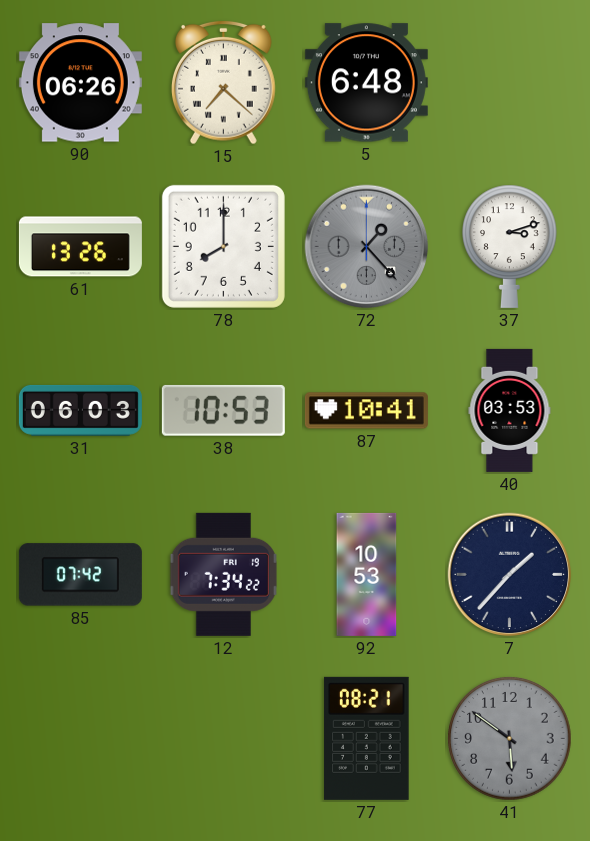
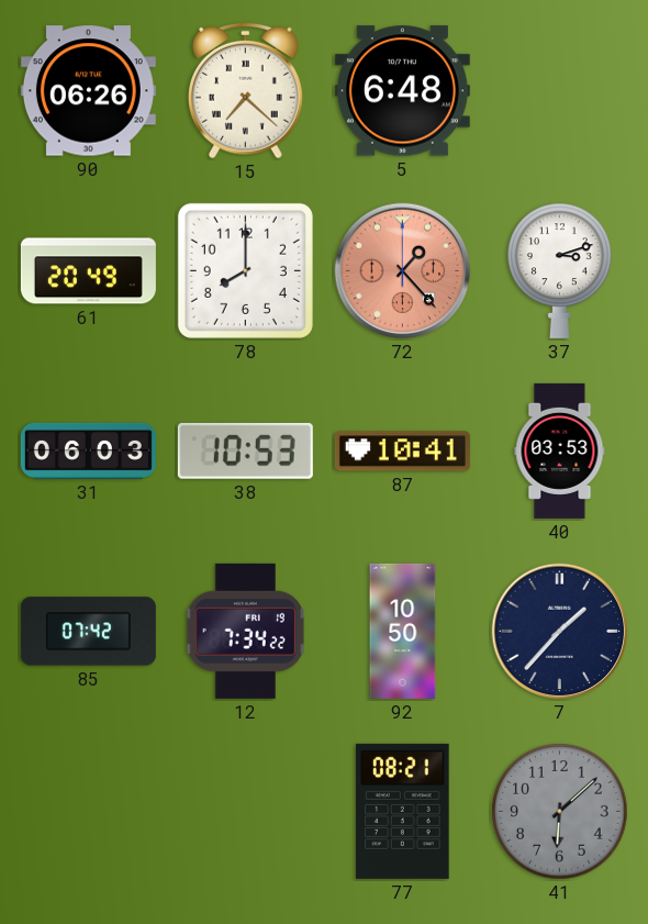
61: 13:26 -> 20:49 (88, 271)
72 dial: grey -> salmon (403, 271)
92: 10:53 -> 10:50 (403, 631)
41: 5:51 -> 6:08 (560, 812)
